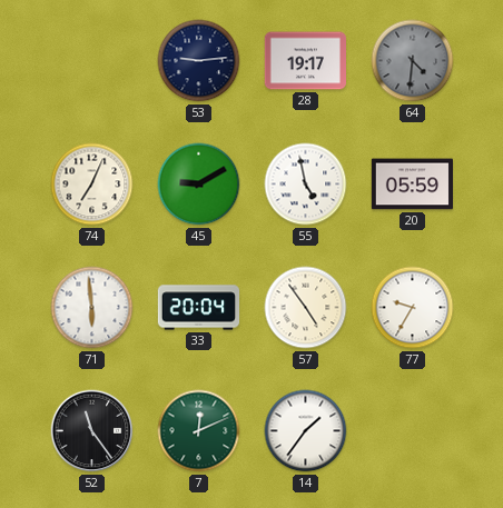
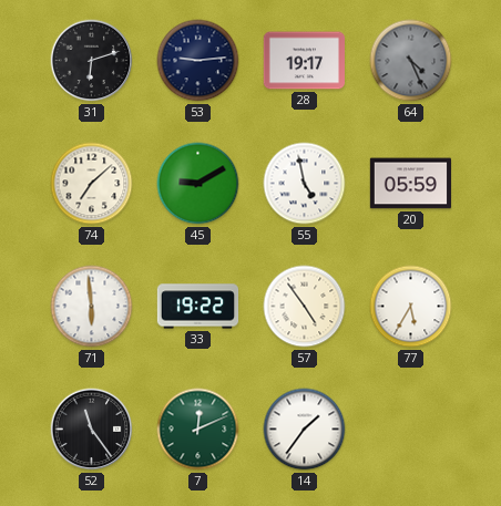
31: none -> 6:12 (92, 61)
64: 4:31 -> 4:26 (411, 61)
74: 7:04 -> 7:08 (92, 184)
33: 20:04 -> 19:22 (198, 307)
77: 9:35 -> 5:35 (411, 307)
